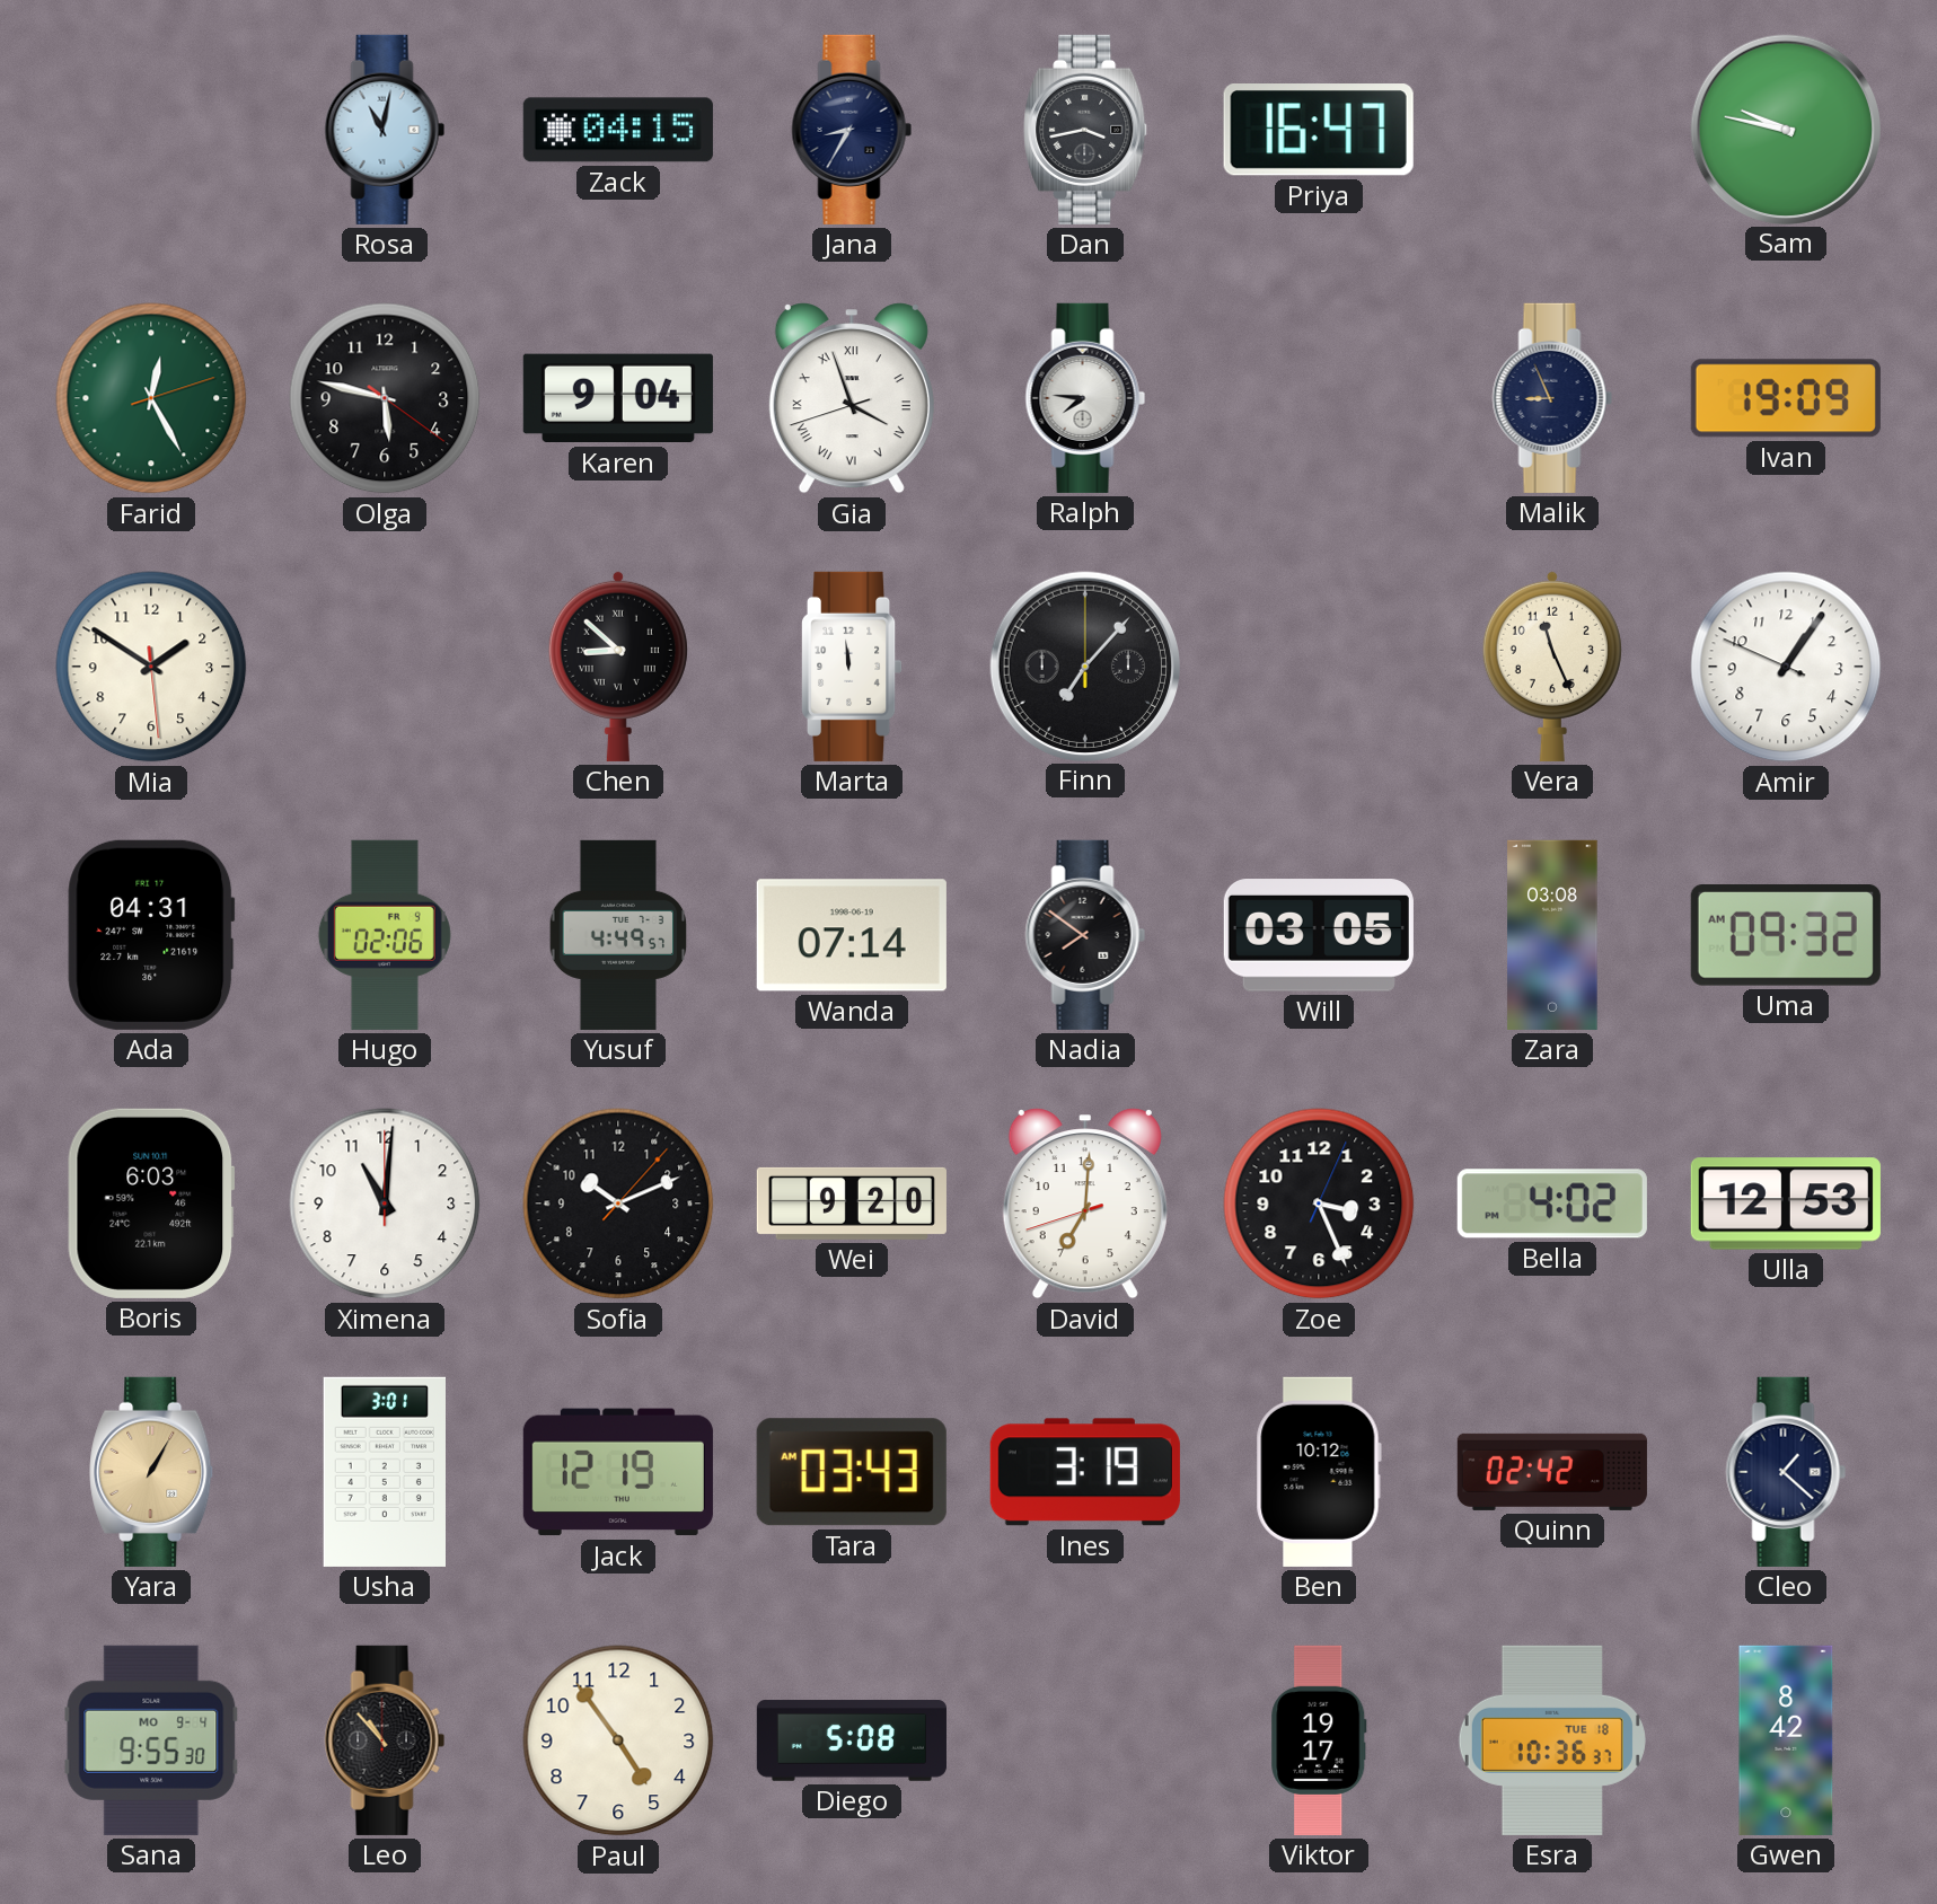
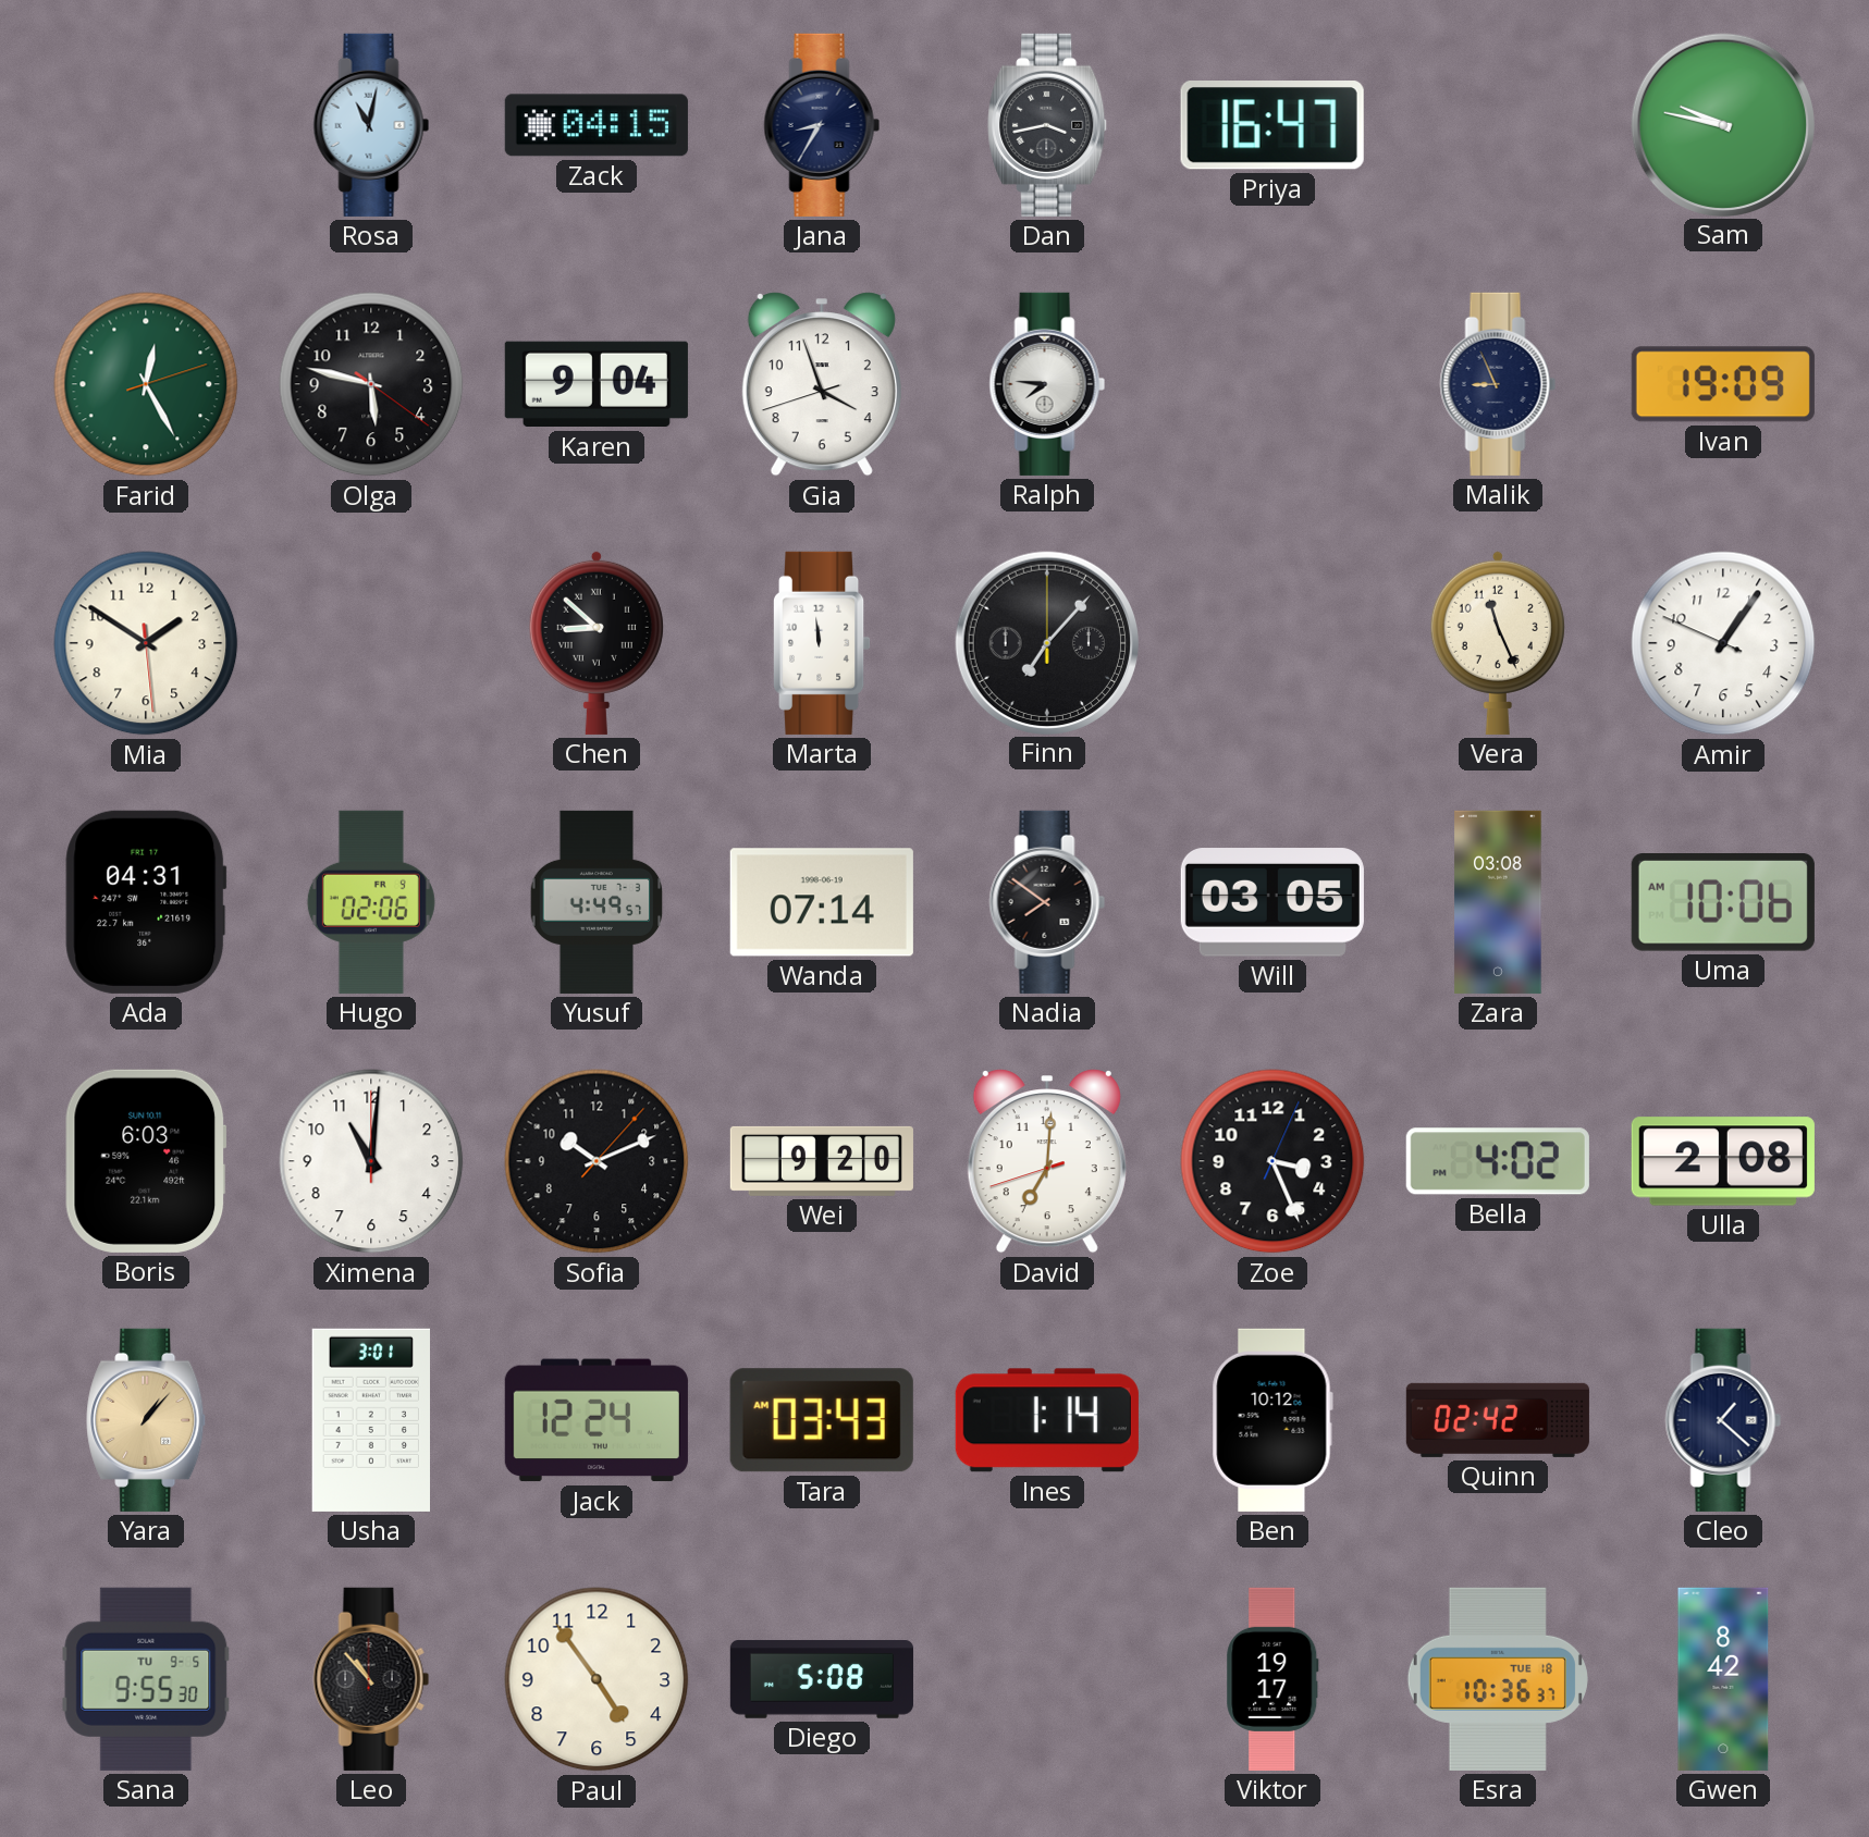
Gia numerals: Roman -> Arabic (822, 384)
Uma: 09:32 -> 10:06 (1723, 903)
Ulla: 12:53 -> 2:08 (1723, 1161)
Yara: 1:05 -> 1:07 (147, 1420)
Jack: 12:19 -> 12:24 (597, 1420)
Ines: 3:19 -> 1:14 (1047, 1420)
Sana date: MO 9-4 -> TU 9-5 (146, 1679)
